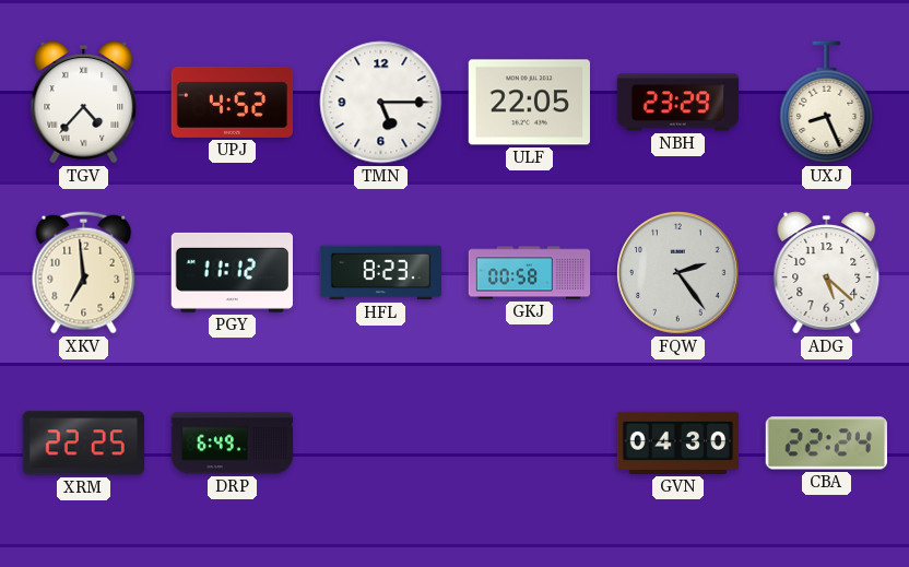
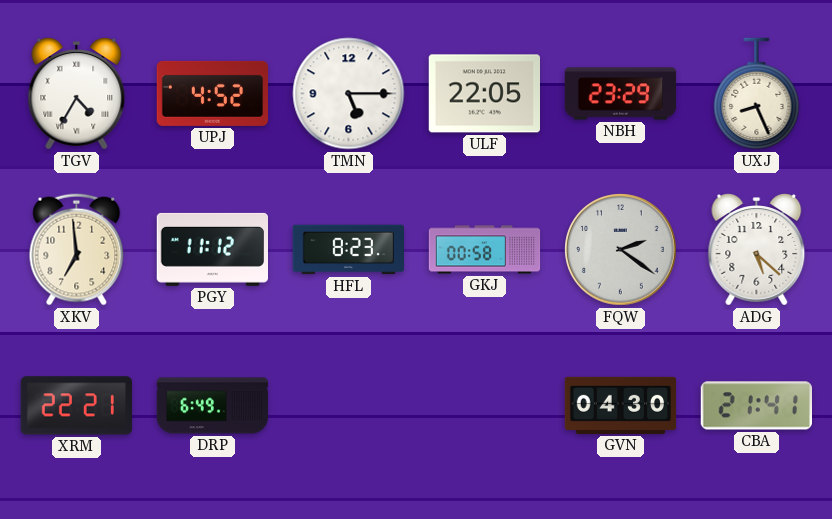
TGV: 4:37 -> 4:35 (77, 94)
FQW: 2:24 -> 2:21 (621, 250)
XRM: 22:25 -> 22:21 (76, 406)
CBA: 22:24 -> 21:41 (756, 406)
